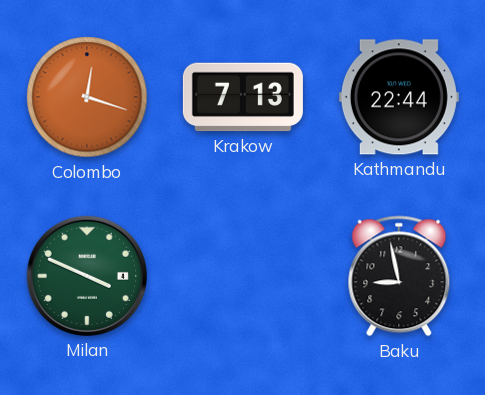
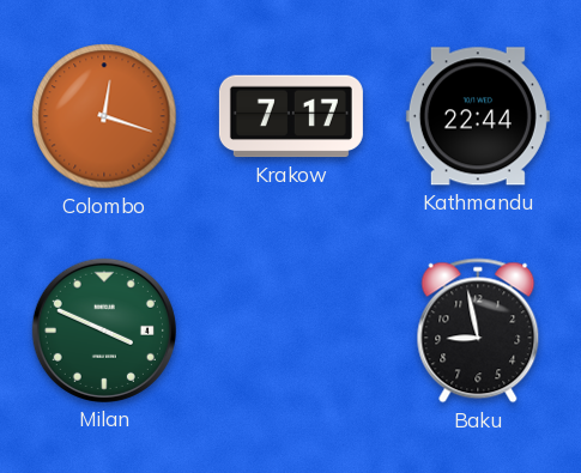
Krakow: 7:13 -> 7:17 (291, 116)
